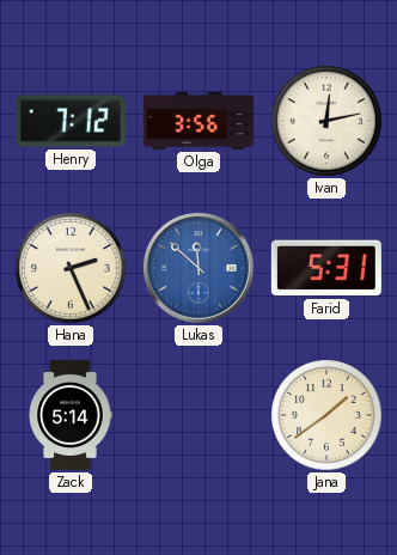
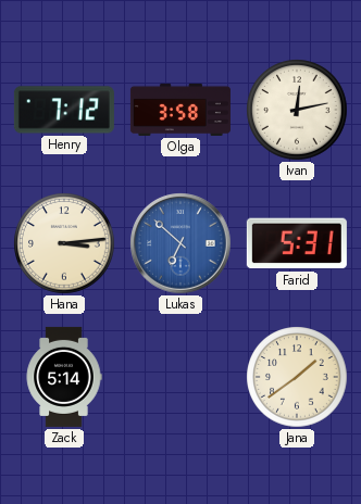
Olga: 3:56 -> 3:58 (180, 110)
Hana: 2:26 -> 3:14 (64, 243)
Lukas: 11:52 -> 6:52 (182, 244)
